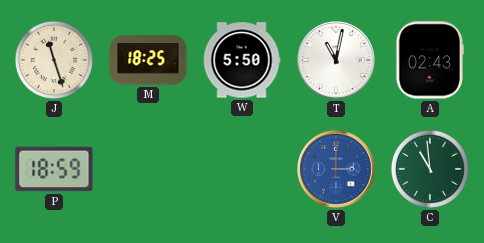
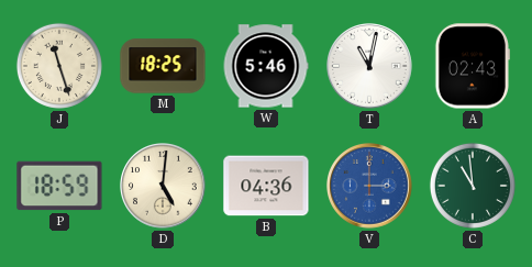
W: 5:50 -> 5:46 (266, 66)
D: none -> 5:01 (164, 187)
B: none -> 04:36 (266, 186)
